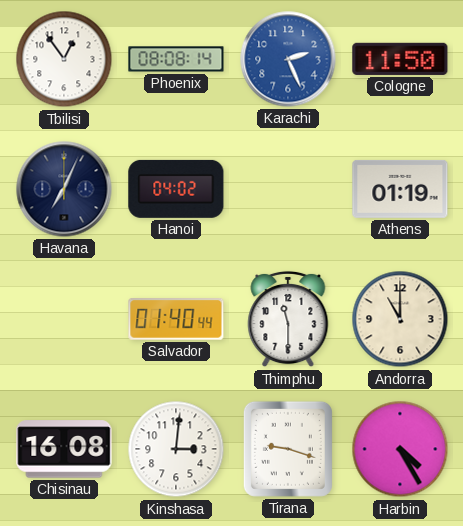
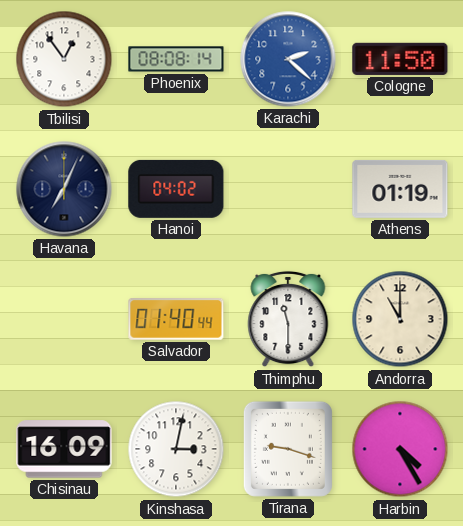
Karachi: 2:26 -> 2:22 (288, 59)
Chisinau: 16:08 -> 16:09 (64, 449)
Kinshasa: 3:01 -> 3:02 (176, 449)
